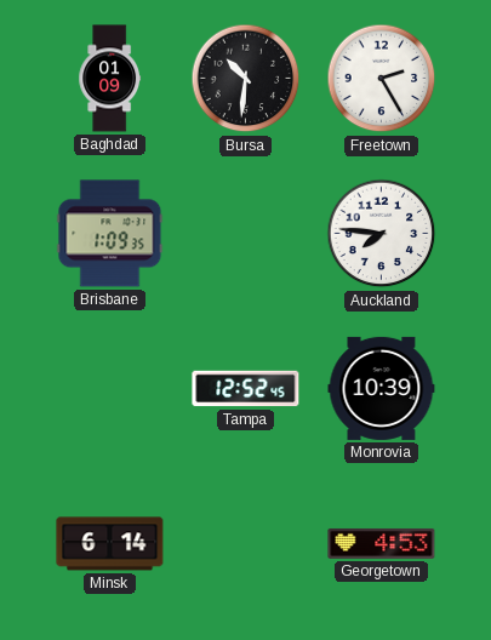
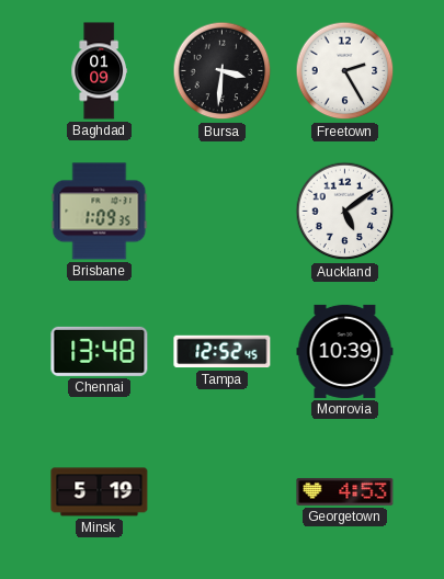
Bursa: 10:31 -> 3:31 (223, 71)
Auckland: 7:46 -> 5:09 (345, 212)
Chennai: none -> 13:48 (100, 351)
Minsk: 6:14 -> 5:19 (100, 492)
